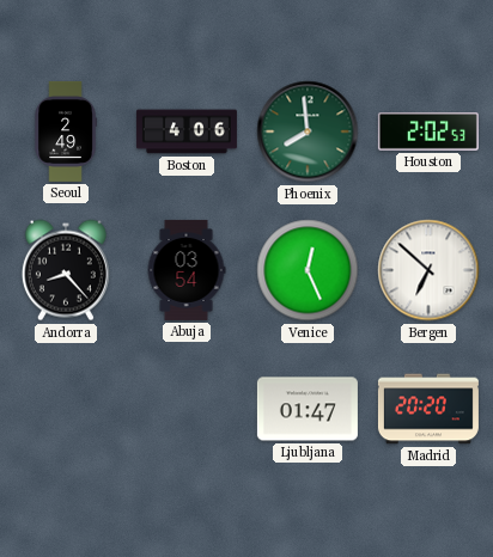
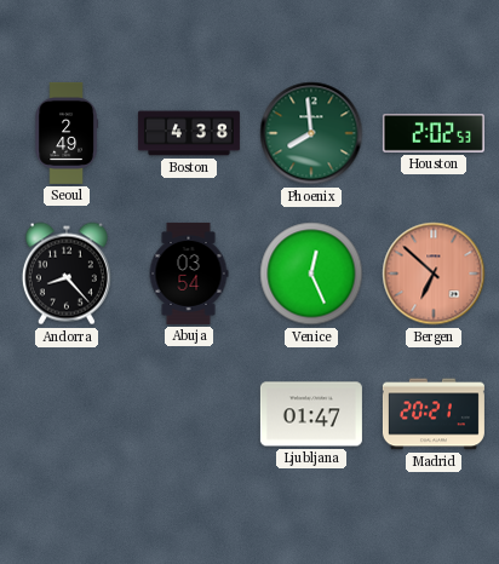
Boston: 4:06 -> 4:38 (189, 133)
Bergen dial: white -> salmon (434, 274)
Madrid: 20:20 -> 20:21 (434, 414)
